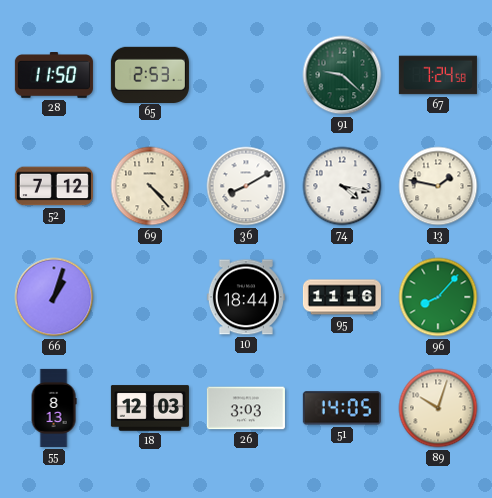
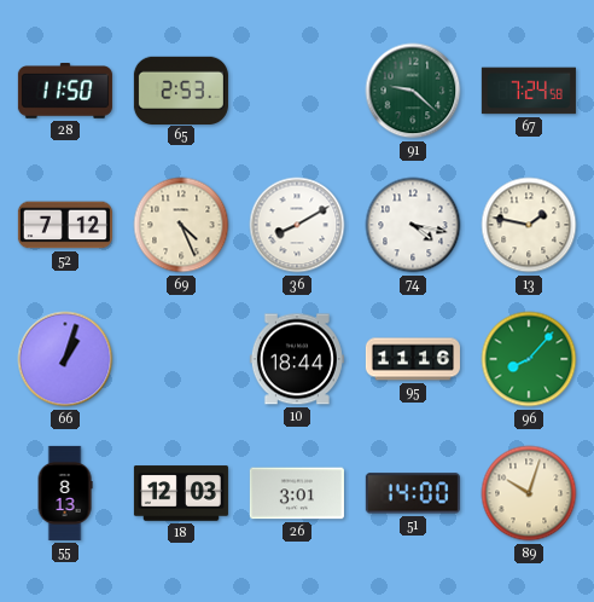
69: 4:23 -> 4:26 (181, 225)
26: 3:03 -> 3:01 (297, 493)
51: 14:05 -> 14:00 (413, 493)
